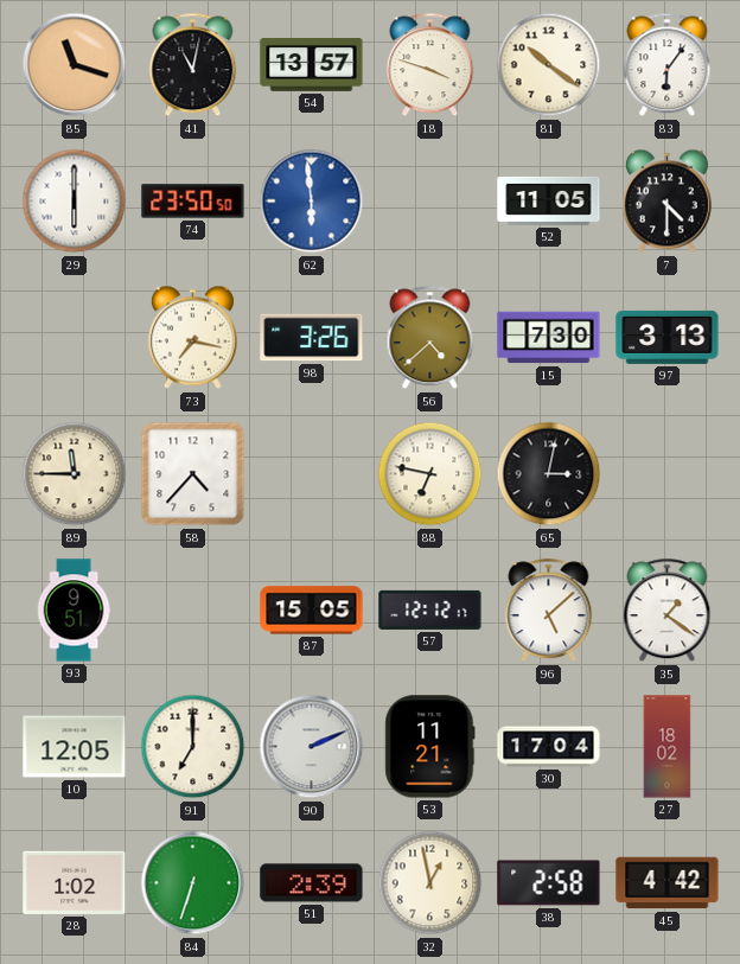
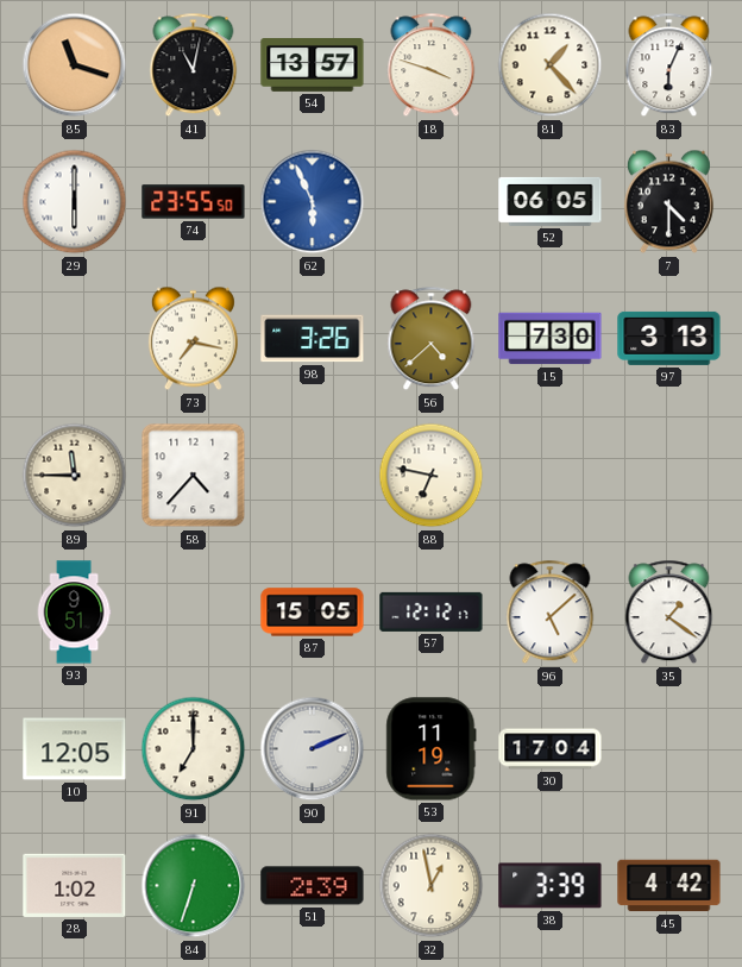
81: 10:21 -> 1:23 (551, 65)
83: 6:06 -> 6:04 (669, 65)
74: 23:50 -> 23:55 (194, 202)
62: 5:59 -> 5:56 (313, 202)
52: 11:05 -> 06:05 (551, 201)
65: 3:02 -> none (549, 474)
53: 11:21 -> 11:19 (432, 749)
27: 18:02 -> none (668, 747)
38: 2:58 -> 3:39 (551, 886)
